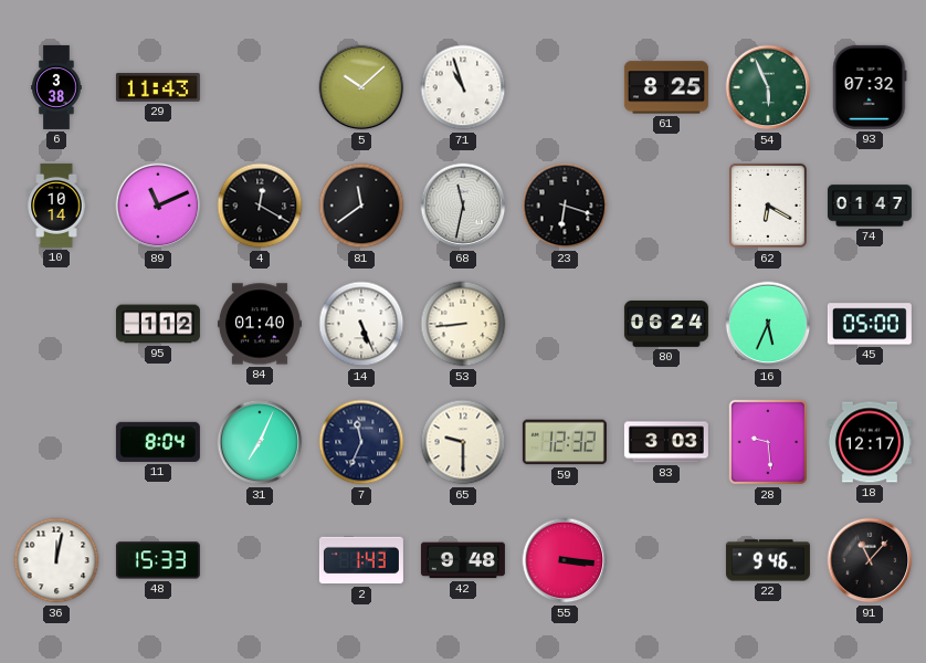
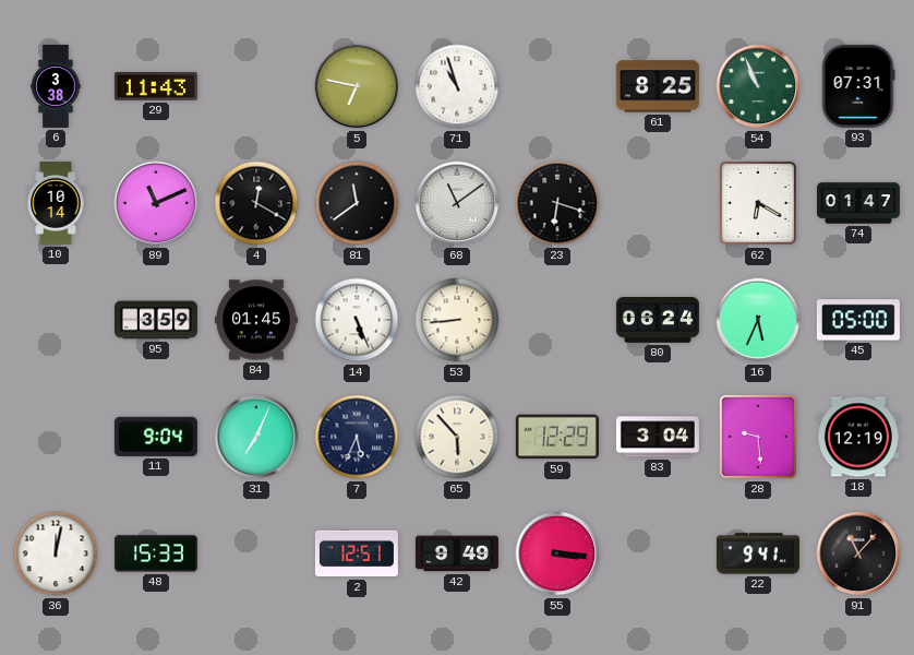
5: 10:08 -> 6:47 (357, 86)
54: 5:56 -> 10:56 (758, 86)
93: 07:32 -> 07:31 (858, 86)
68: 11:32 -> 11:09 (457, 203)
95: 1:12 -> 3:59 (156, 320)
84: 01:40 -> 01:45 (256, 320)
11: 8:04 -> 9:04 (156, 437)
7: 11:34 -> 5:34 (357, 437)
65: 9:30 -> 5:53 (457, 437)
59: 12:32 -> 12:29 (557, 437)
83: 3:03 -> 3:04 (658, 437)
18: 12:17 -> 12:19 (858, 437)
2: 1:43 -> 12:51 (357, 553)
42: 9:48 -> 9:49 (457, 553)
22: 9:46 -> 9:41 (758, 553)
